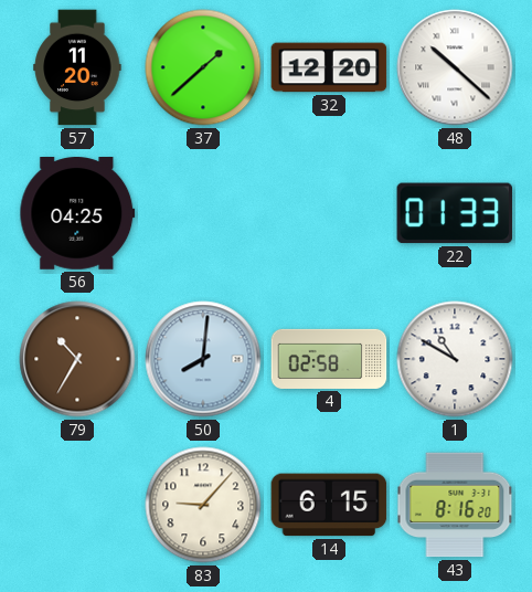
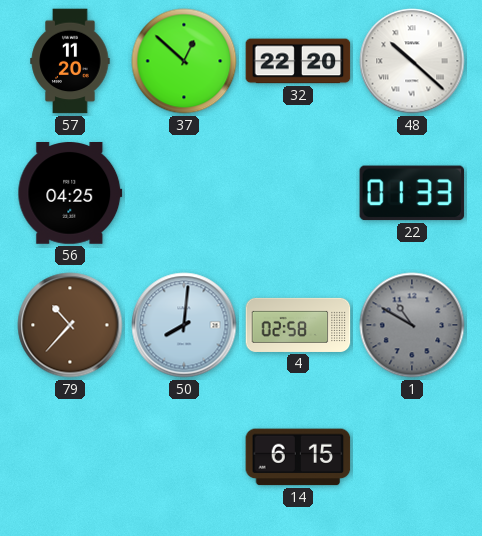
37: 1:38 -> 12:52 (184, 61)
32: 12:20 -> 22:20 (298, 61)
79: 10:35 -> 10:37 (70, 325)
1 dial: white -> grey (412, 325)
83: 9:07 -> none (203, 505)
43: 8:16 -> none (455, 505)
